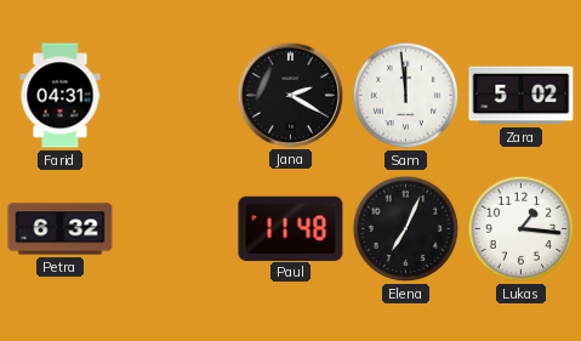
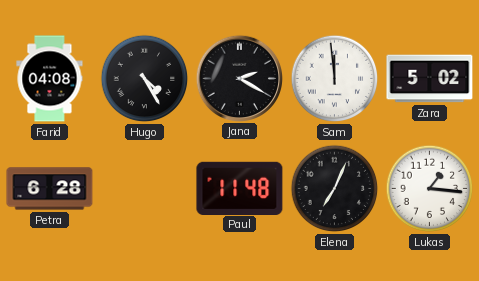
Farid: 04:31 -> 04:08 (50, 79)
Hugo: none -> 4:25 (145, 79)
Petra: 6:32 -> 6:28 (50, 189)
